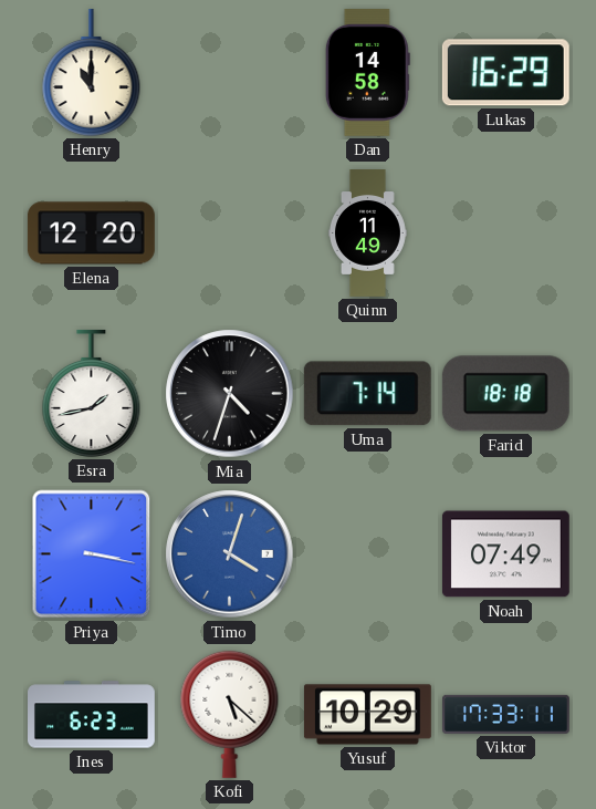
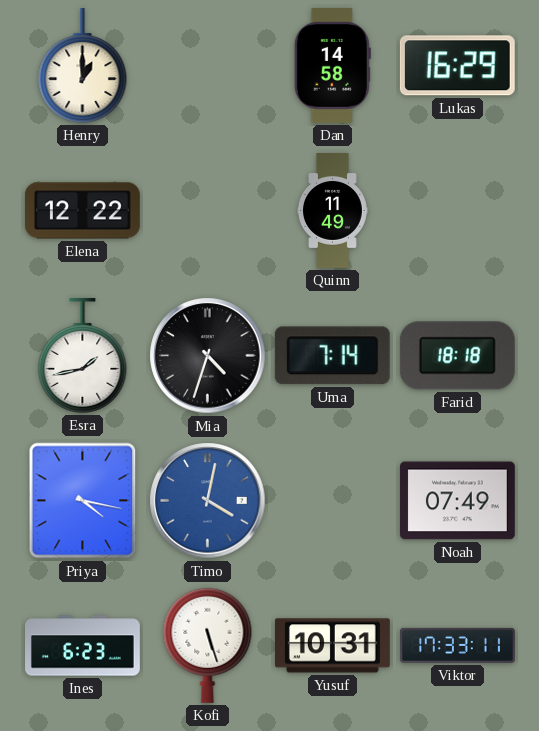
Henry: 11:00 -> 1:00 (83, 65)
Elena: 12:20 -> 12:22 (82, 211)
Priya: 3:17 -> 4:17 (83, 501)
Timo: 4:03 -> 4:02 (208, 501)
Kofi: 5:22 -> 5:27 (208, 645)
Yusuf: 10:29 -> 10:31 (332, 646)
